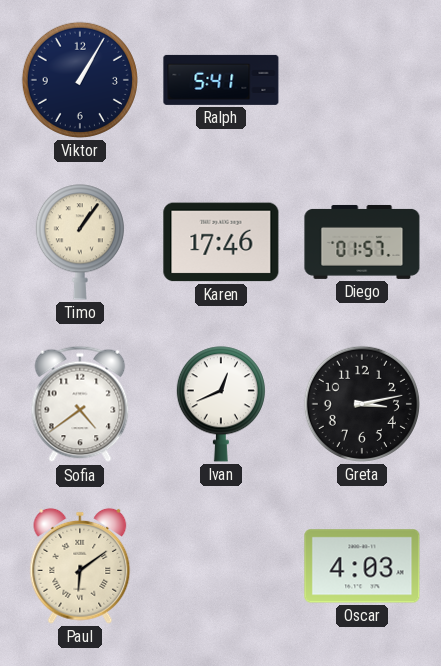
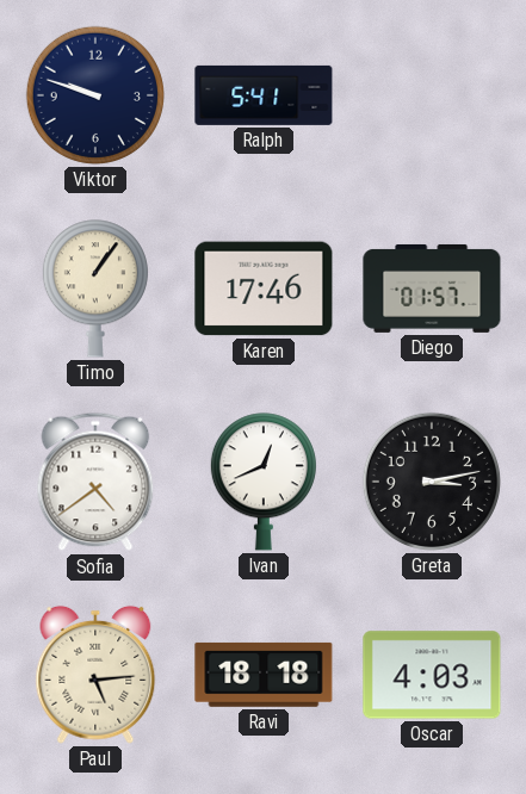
Viktor: 1:05 -> 9:48 (95, 95)
Paul: 6:09 -> 5:14 (95, 675)
Ravi: none -> 18:18 (264, 675)
